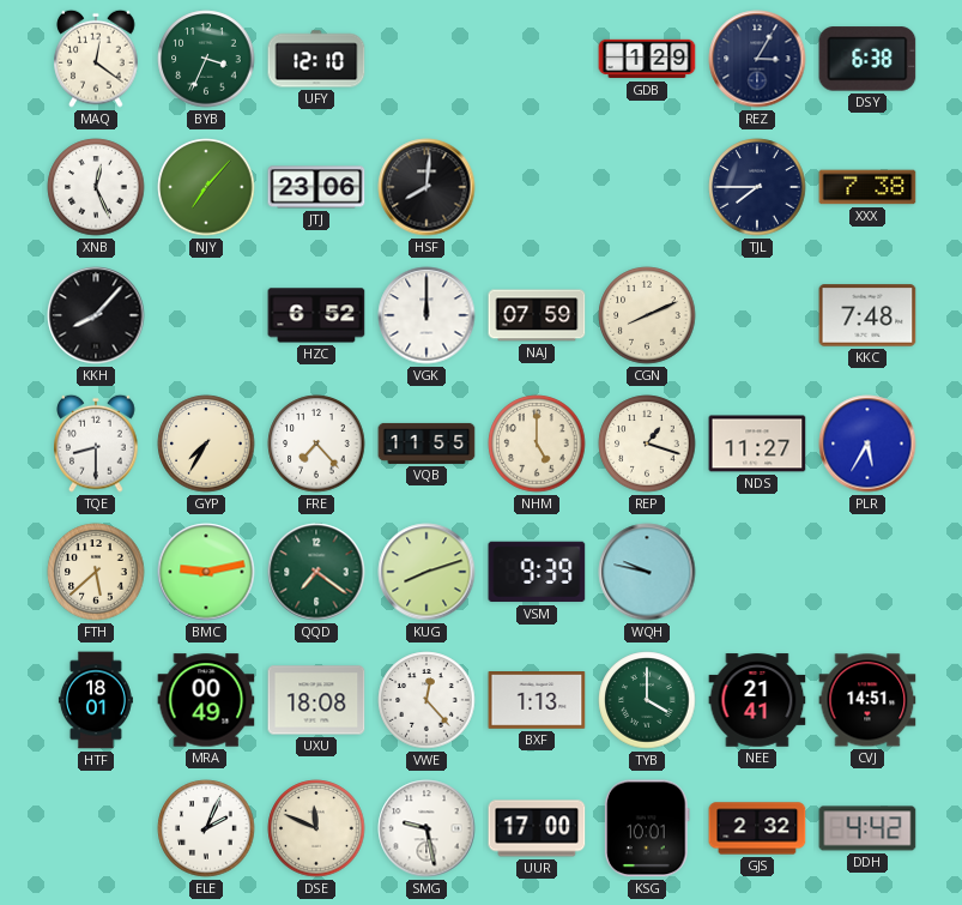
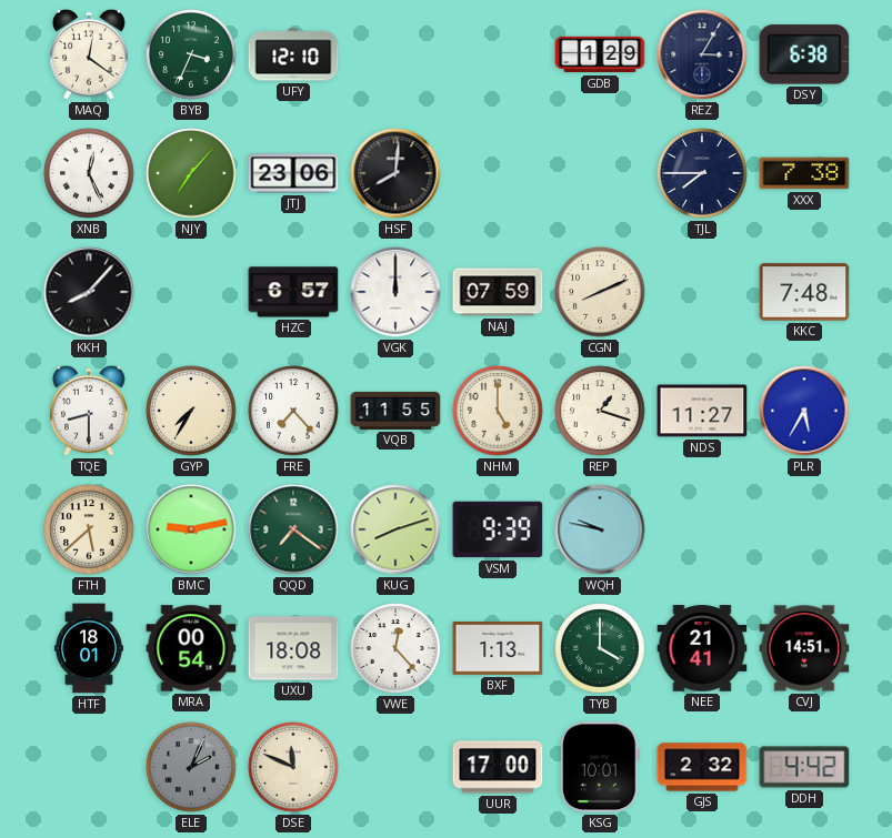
HZC: 6:52 -> 6:57 (293, 292)
MRA: 00:49 -> 00:54 (191, 648)
ELE dial: white -> grey (191, 767)
SMG: 9:28 -> none (426, 828)
